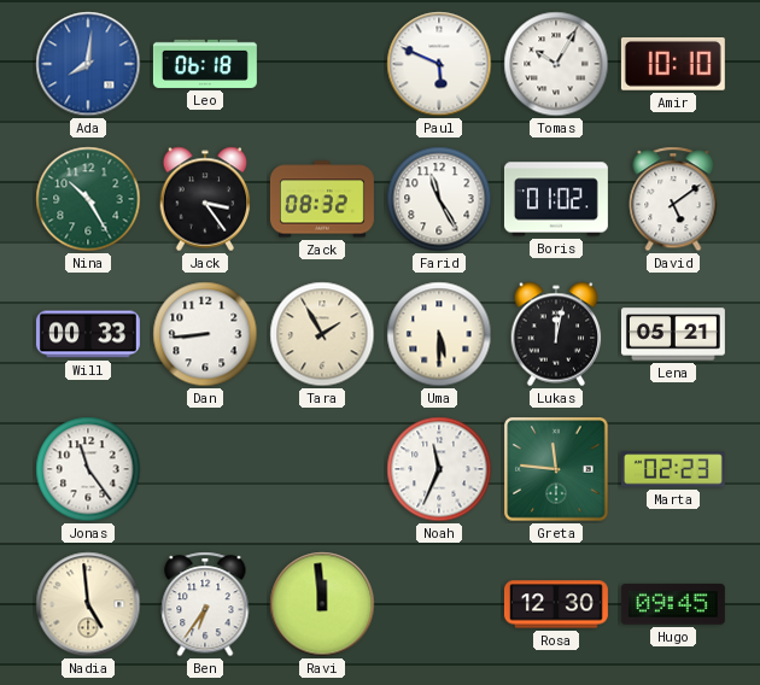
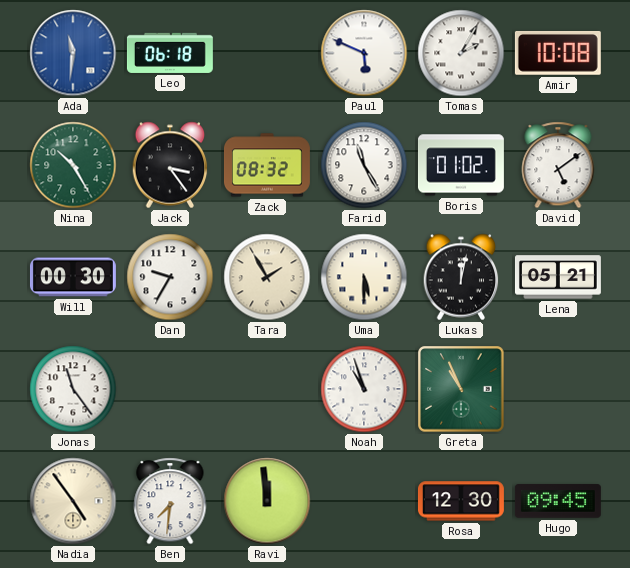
Ada: 8:01 -> 11:31 (73, 53)
Tomas: 10:05 -> 2:05 (461, 53)
Amir: 10:10 -> 10:08 (558, 53)
Will: 00:33 -> 00:30 (73, 277)
Dan: 8:44 -> 9:35 (170, 277)
Noah: 11:34 -> 10:57 (364, 389)
Greta: 11:46 -> 10:56 (461, 389)
Marta: 02:23 -> none (673, 469)
Nadia: 4:59 -> 4:54 (73, 501)
Ben: 6:36 -> 7:31 (170, 501)
